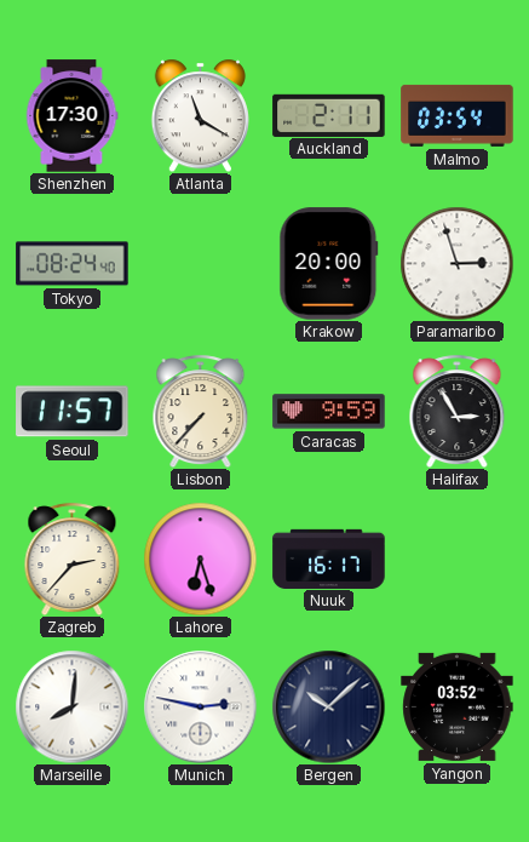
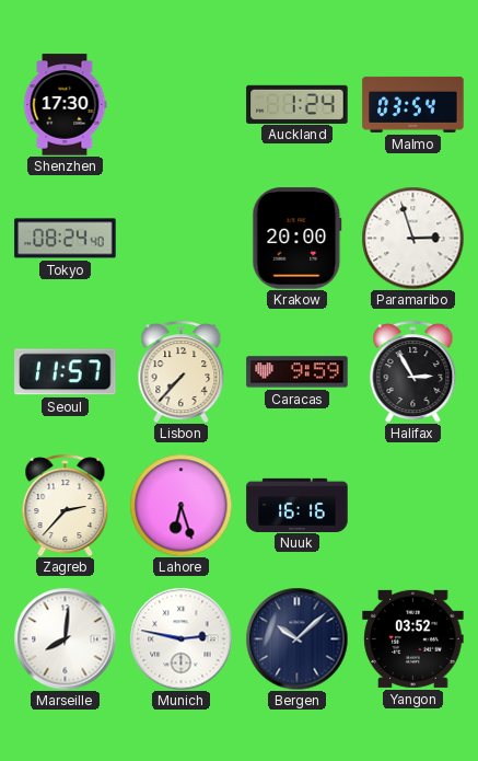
Atlanta: 11:20 -> none (200, 115)
Auckland: 2:11 -> 1:24 (298, 104)
Nuuk: 16:17 -> 16:16 (298, 505)
